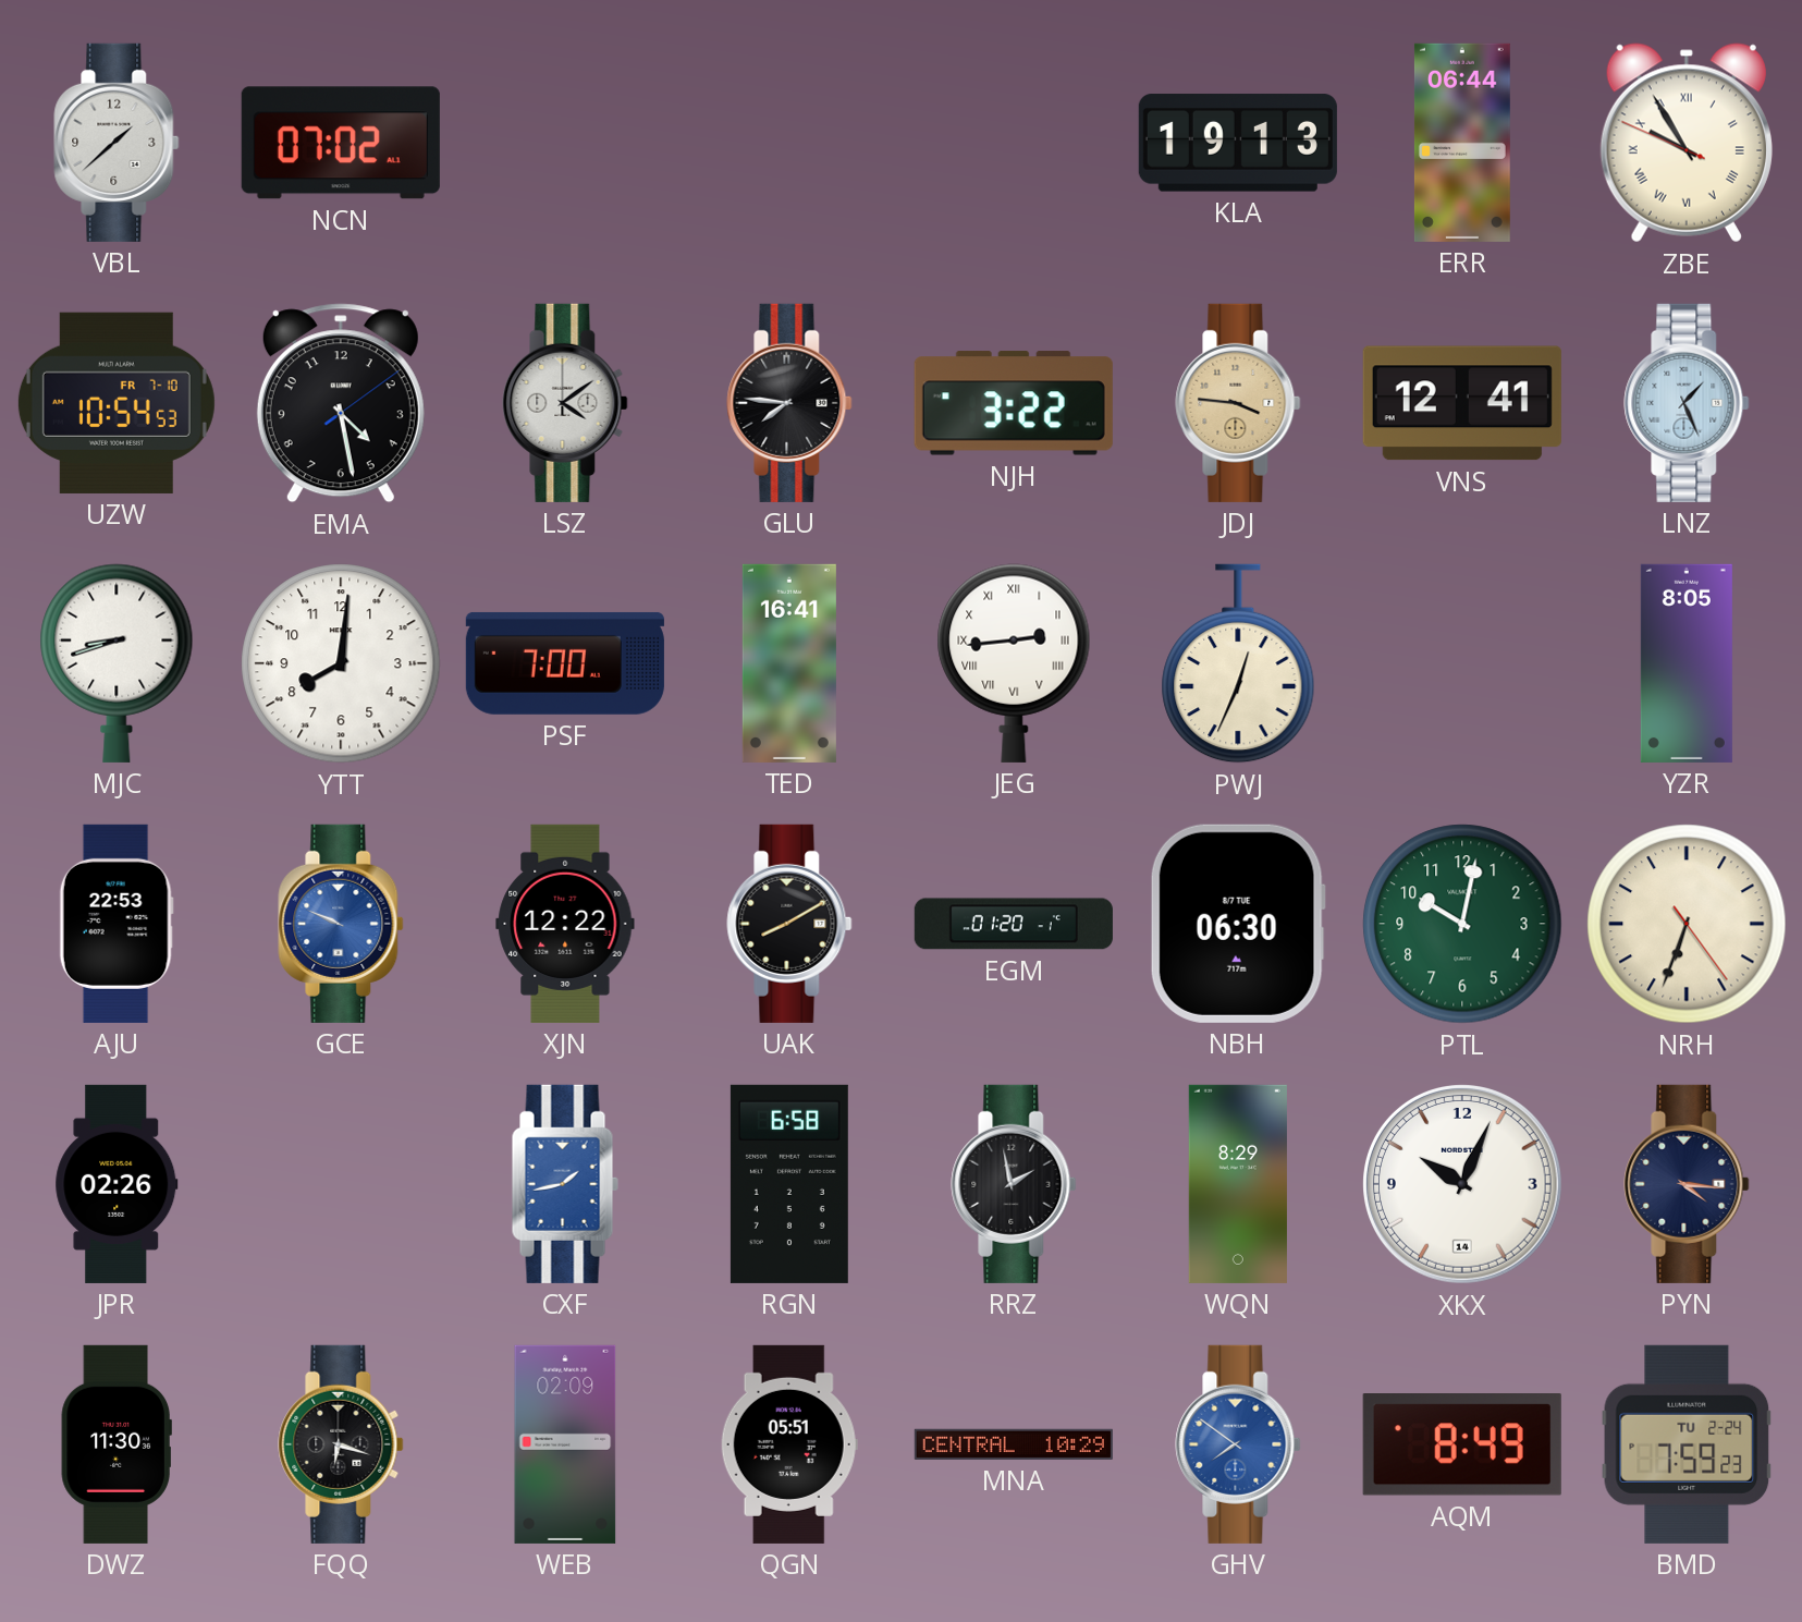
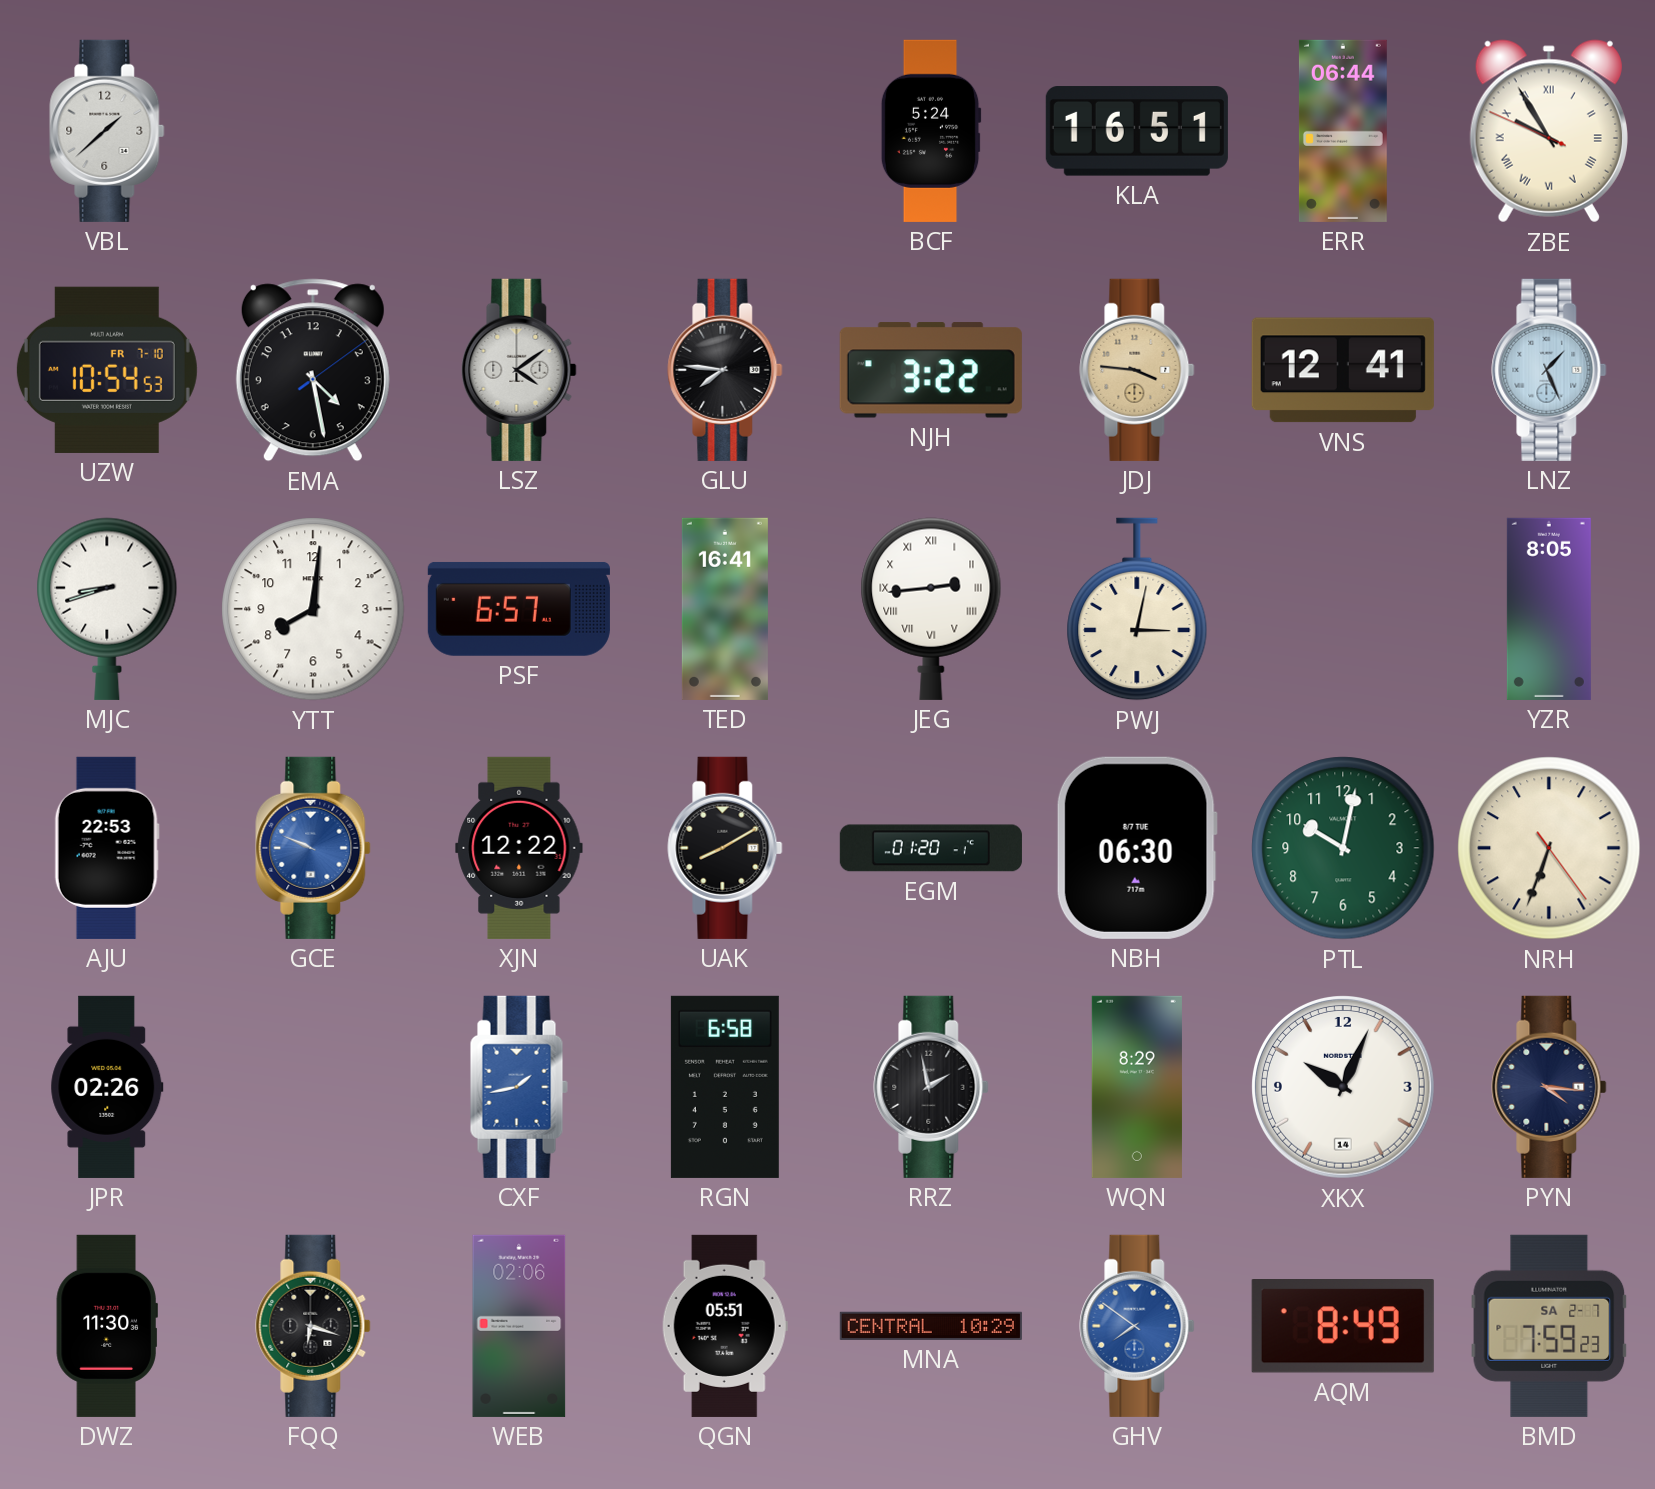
NCN: 07:02 -> none (341, 143)
BCF: none -> 5:24 (931, 131)
KLA: 19:13 -> 16:51 (1137, 131)
PSF: 7:00 -> 6:57 (519, 609)
PWJ: 12:34 -> 3:02 (1137, 609)
WEB: 02:09 -> 02:06 (519, 1326)
BMD date: TU 2-24 -> SA 2-7 (1549, 1326)
